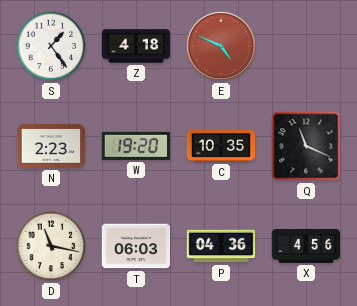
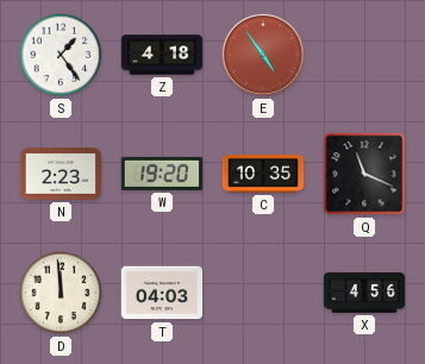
E: 4:49 -> 4:54 (263, 55)
D: 11:17 -> 11:59 (61, 293)
T: 06:03 -> 04:03 (162, 293)
P: 04:36 -> none (221, 246)
